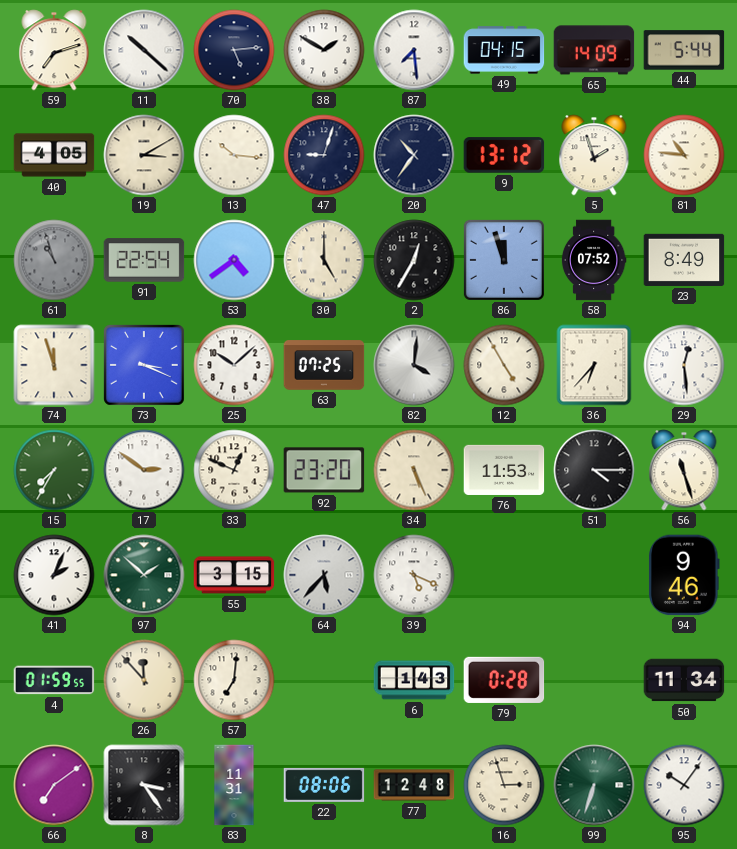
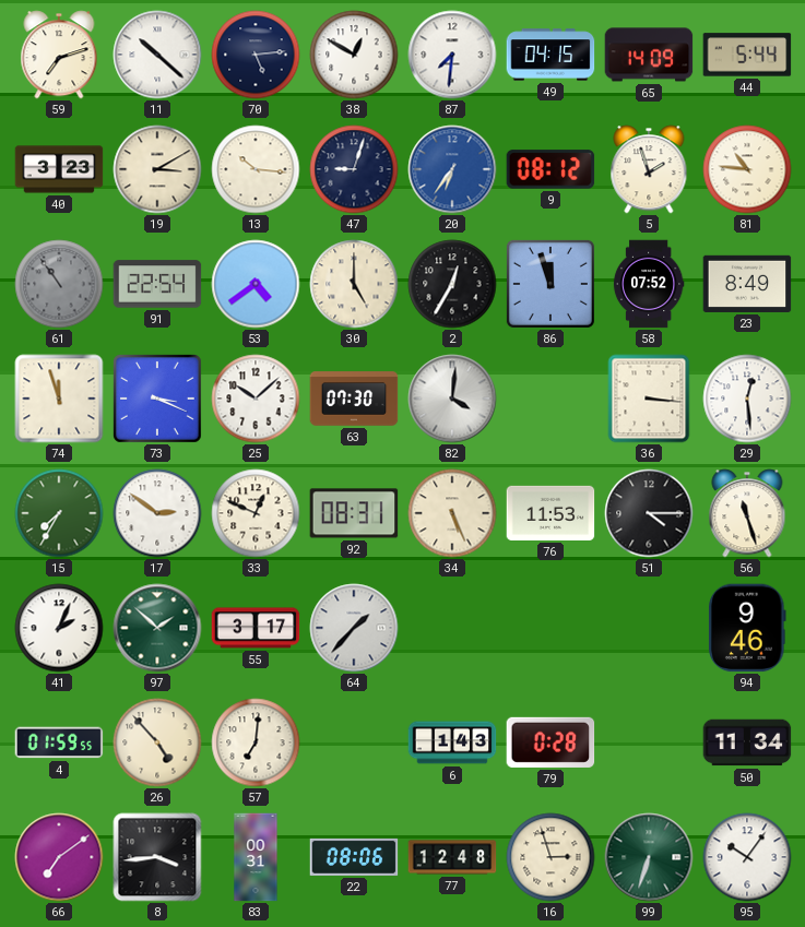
38: 1:50 -> 12:50 (354, 55)
87: 7:29 -> 7:31 (452, 55)
40: 4:05 -> 3:23 (59, 169)
20: 10:36 -> 6:36 (452, 169)
20 dial: navy -> blue (452, 169)
9: 13:12 -> 08:12 (551, 169)
61: 10:57 -> 10:54 (59, 284)
63: 07:25 -> 07:30 (354, 399)
12: 4:55 -> none (504, 365)
36: 6:37 -> 3:16 (649, 399)
92: 23:20 -> 08:31 (354, 513)
55: 3:15 -> 3:17 (256, 628)
64: 5:37 -> 1:37 (354, 628)
39: 5:19 -> none (414, 575)
26: 11:53 -> 4:53 (157, 742)
8: 3:24 -> 3:44 (157, 857)
83: 11:31 -> 00:31 (256, 857)
